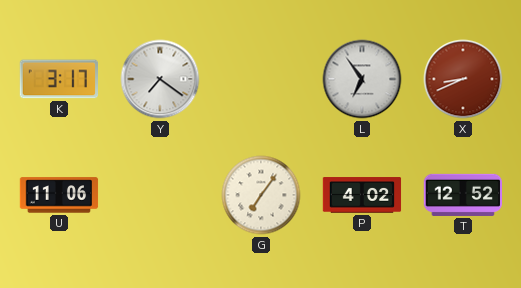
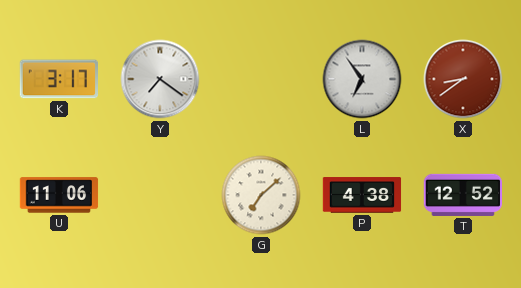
X: 8:41 -> 8:39 (463, 79)
G: 7:06 -> 7:08 (261, 195)
P: 4:02 -> 4:38 (362, 195)
